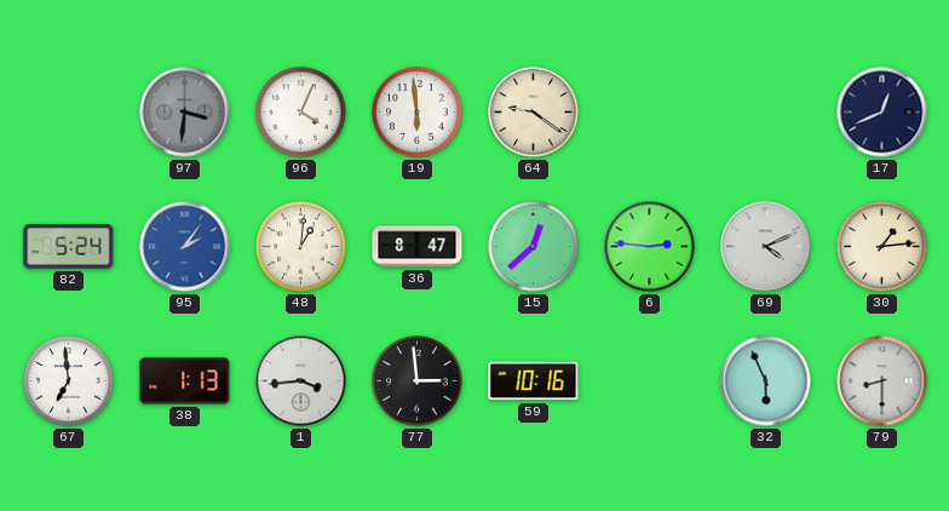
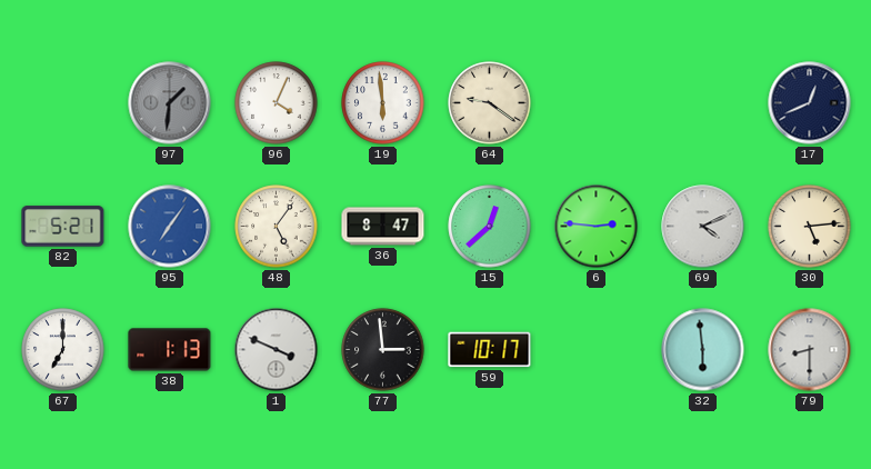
97: 3:31 -> 1:31 (170, 103)
82: 5:24 -> 5:21 (63, 227)
95: 2:06 -> 7:06 (170, 227)
48: 1:01 -> 5:06 (277, 227)
30: 1:14 -> 5:14 (810, 227)
67: 6:59 -> 7:00 (63, 350)
1: 3:44 -> 3:49 (277, 350)
59: 10:16 -> 10:17 (490, 350)
32: 5:56 -> 5:59 (703, 350)
